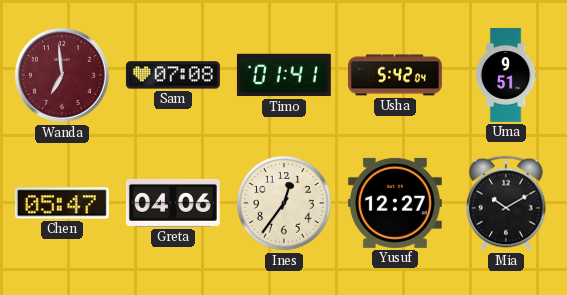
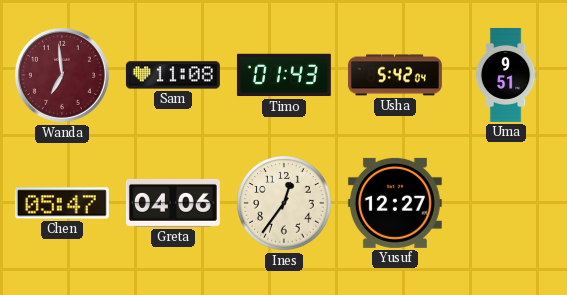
Sam: 07:08 -> 11:08 (173, 75)
Timo: 01:41 -> 01:43 (284, 75)
Mia: 10:10 -> none (506, 203)
